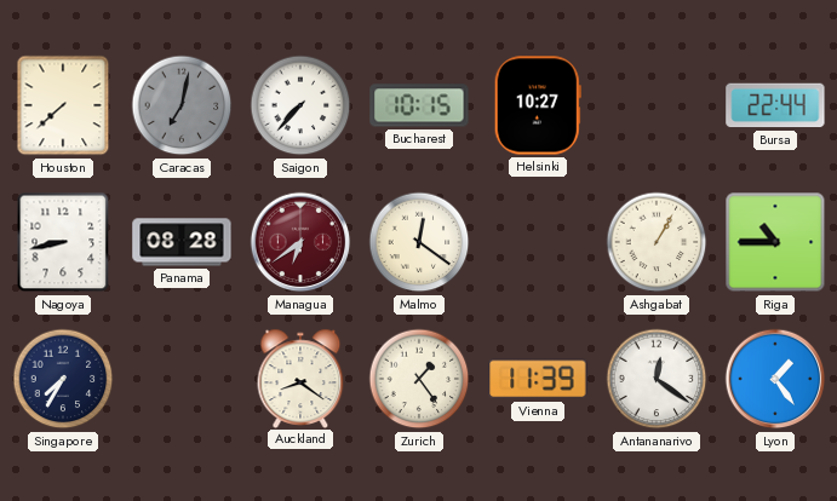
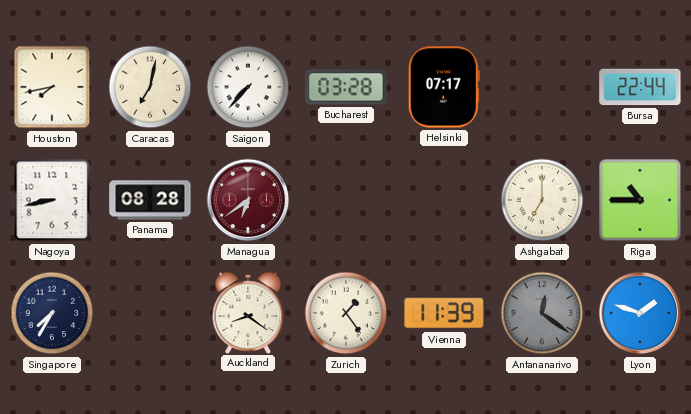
Houston: 7:38 -> 7:43 (52, 87)
Caracas dial: grey -> cream (150, 87)
Bucharest: 10:15 -> 03:28 (346, 87)
Helsinki: 10:27 -> 07:17 (444, 87)
Malmo: 12:21 -> none (419, 242)
Ashgabat: 1:05 -> 7:00 (542, 200)
Antananarivo dial: white -> grey (542, 313)
Lyon: 1:24 -> 1:48 (640, 313)
